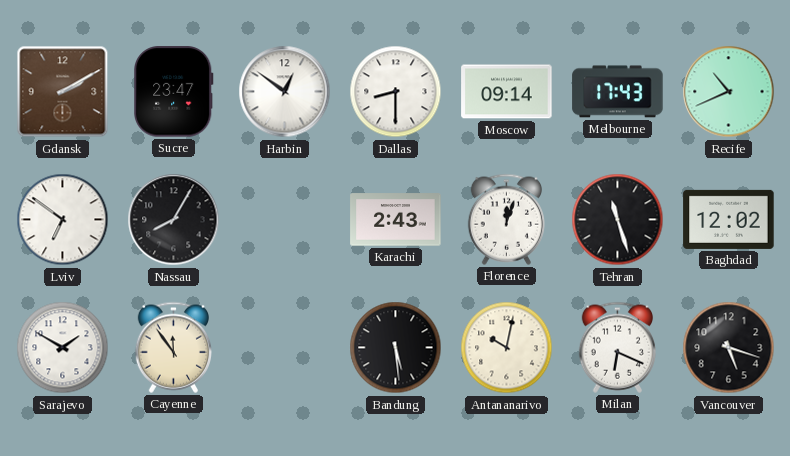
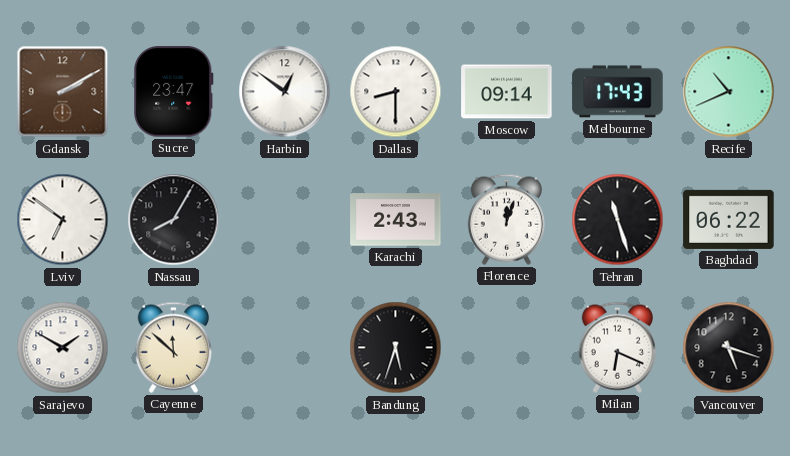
Baghdad: 12:02 -> 06:22 (729, 219)
Cayenne: 11:54 -> 11:52 (173, 347)
Bandung: 5:29 -> 5:33 (396, 348)
Antananarivo: 10:02 -> none (507, 348)
